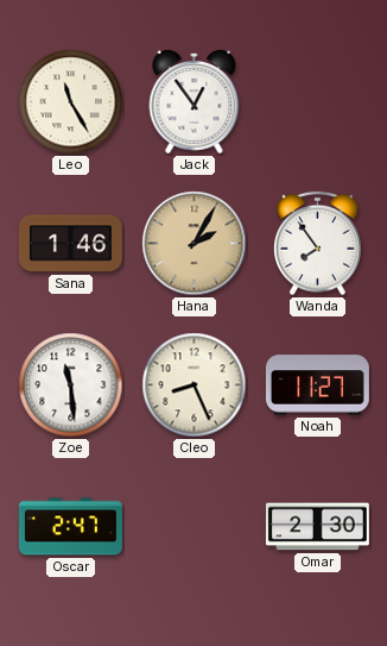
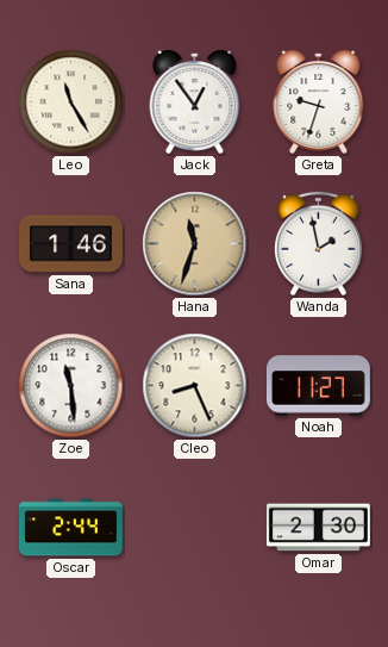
Greta: none -> 9:33 (319, 101)
Hana: 2:05 -> 11:33 (195, 244)
Wanda: 7:54 -> 1:58 (319, 244)
Oscar: 2:47 -> 2:44 (70, 528)
